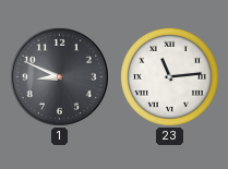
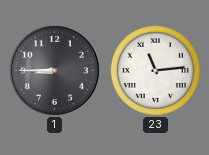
1: 8:49 -> 8:45 (54, 70)
